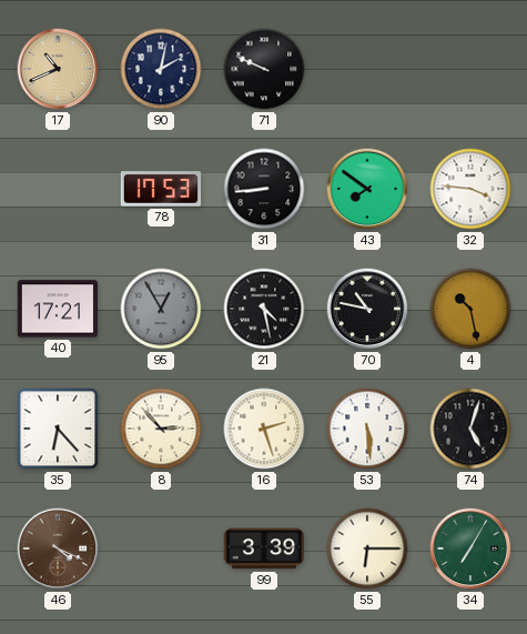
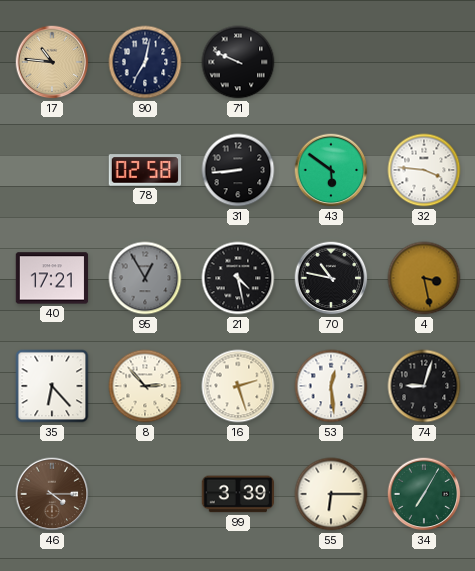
17: 10:41 -> 10:46 (52, 62)
90: 2:02 -> 7:02 (145, 62)
78: 17:53 -> 02:58 (145, 170)
43: 7:51 -> 5:51 (331, 170)
4: 10:28 -> 3:28 (424, 278)
53: 5:29 -> 12:29 (331, 386)
74: 5:03 -> 9:03 (424, 386)
46: 4:19 -> 4:15 (52, 494)
